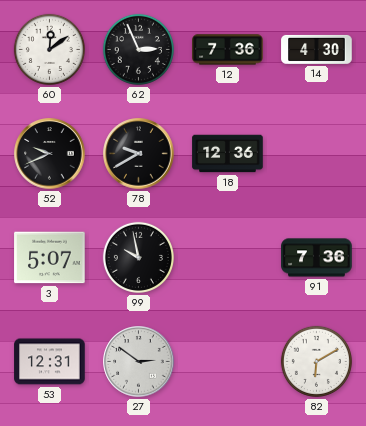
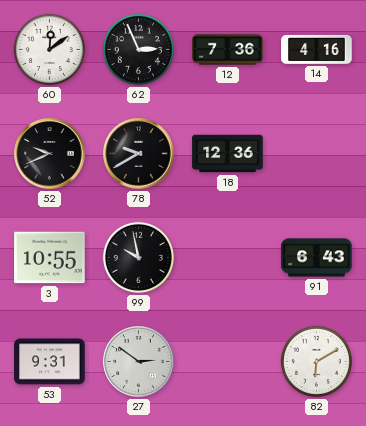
14: 4:30 -> 4:16 (317, 49)
3: 5:07 -> 10:55 (50, 258)
91: 7:36 -> 6:43 (317, 258)
53: 12:31 -> 9:31 (50, 362)
